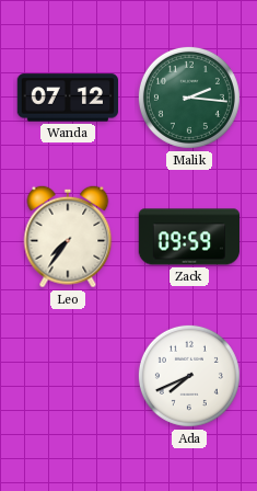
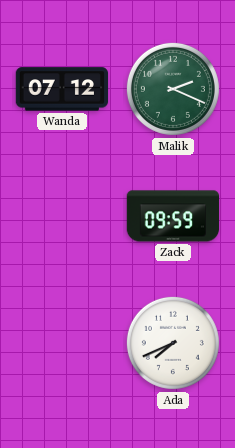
Malik: 2:16 -> 2:19 (173, 89)
Leo: 7:36 -> none (68, 237)
